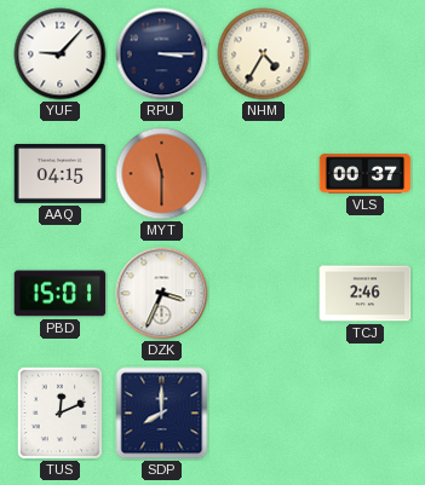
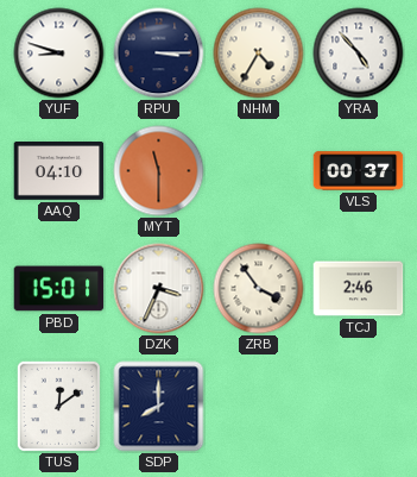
YUF: 9:07 -> 8:48 (59, 54)
YRA: none -> 4:53 (359, 54)
AAQ: 04:15 -> 04:10 (59, 171)
ZRB: none -> 3:54 (259, 289)
TUS: 12:11 -> 12:09 (58, 406)
